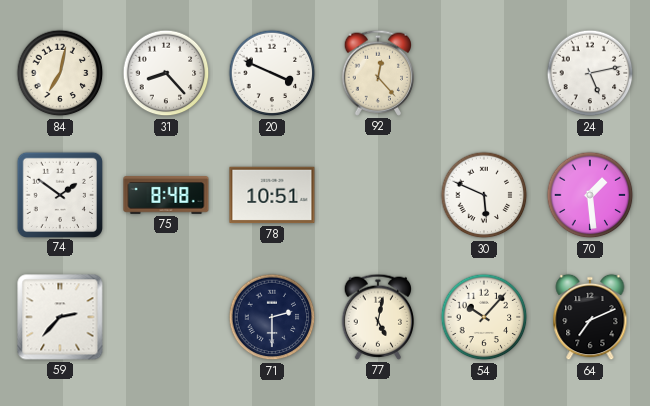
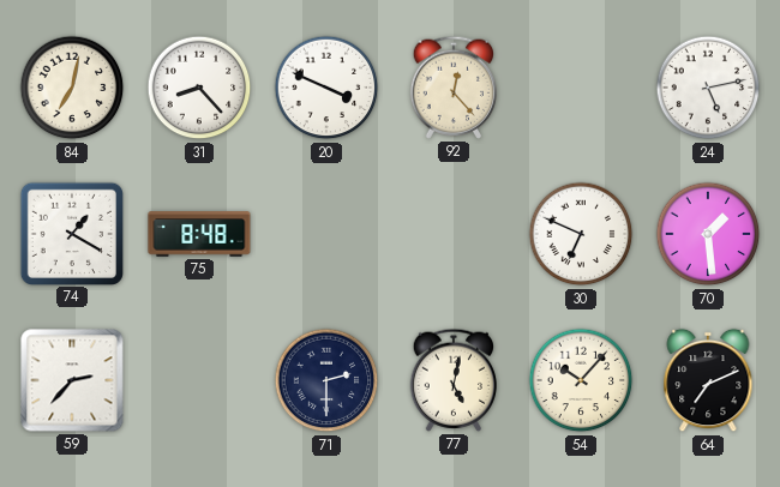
74: 1:51 -> 1:20 (71, 233)
78: 10:51 -> none (272, 195)
30: 5:49 -> 6:49 (581, 234)
